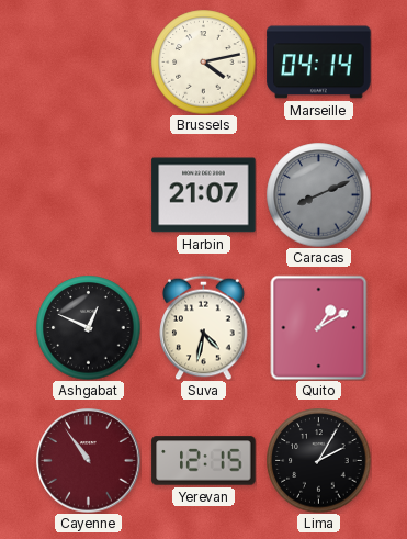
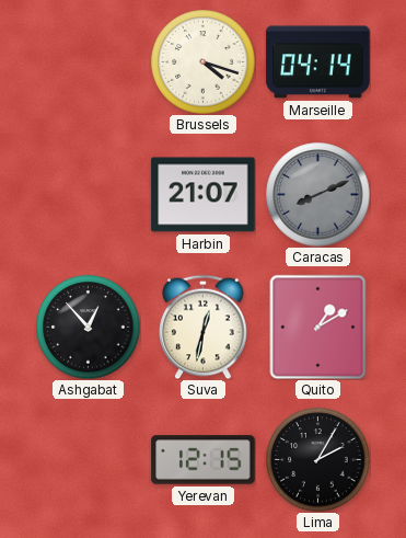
Brussels: 4:13 -> 4:18 (202, 61)
Ashgabat: 12:49 -> 12:53 (88, 327)
Suva: 4:32 -> 12:32 (204, 327)
Cayenne: 10:54 -> none (89, 461)
